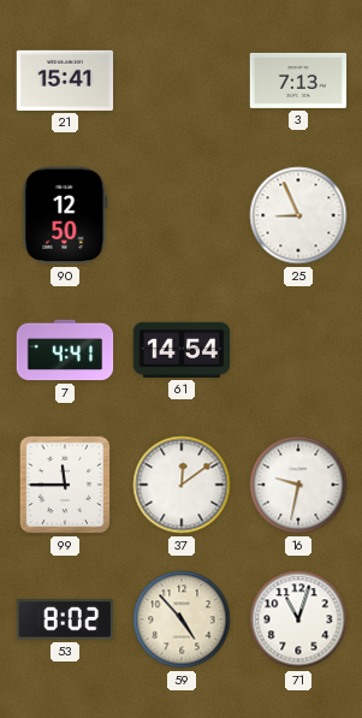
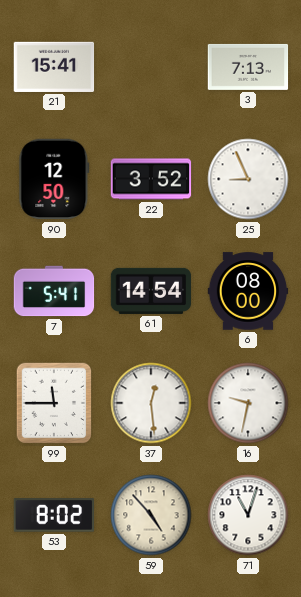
22: none -> 3:52 (151, 179)
7: 4:41 -> 5:41 (54, 291)
6: none -> 08:00 (248, 291)
37: 12:09 -> 12:29 (151, 403)
